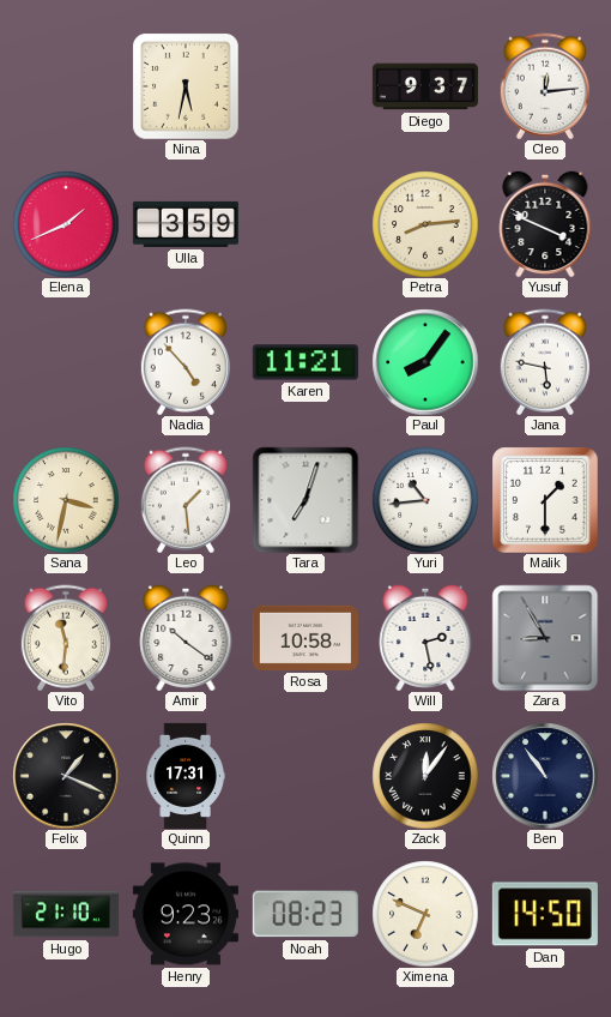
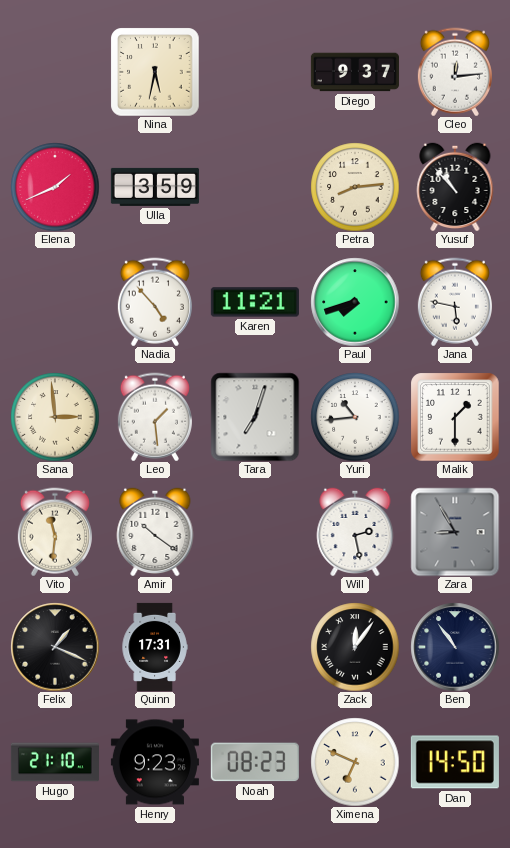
Yusuf: 3:49 -> 10:53 (455, 187)
Paul: 8:06 -> 7:42 (355, 302)
Sana: 3:32 -> 2:59 (55, 417)
Rosa: 10:58 -> none (305, 638)
